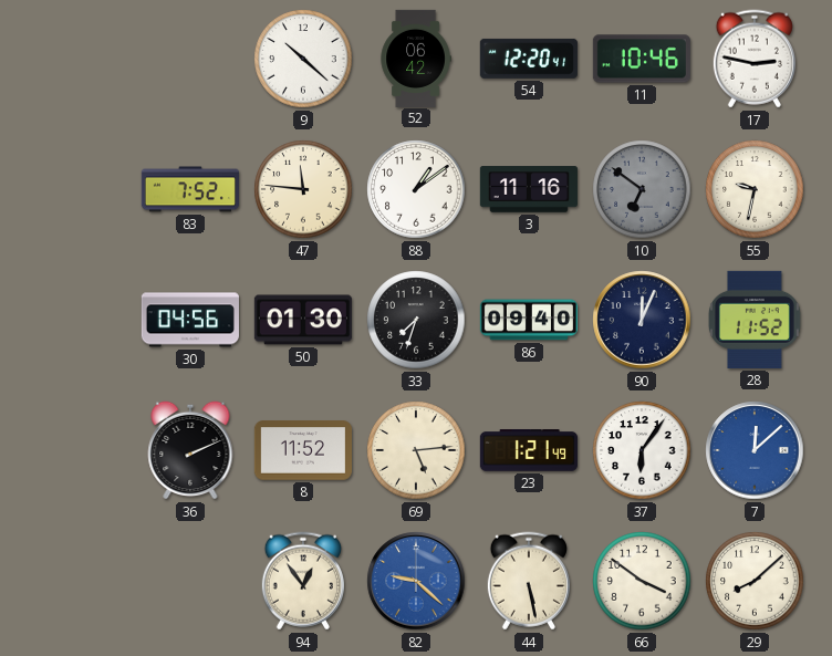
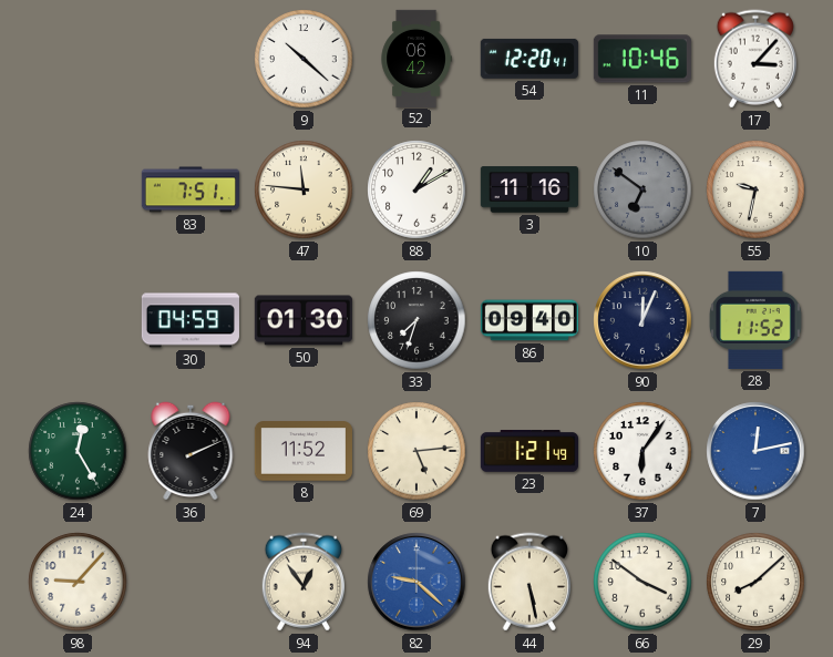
17: 2:47 -> 3:07 (755, 59)
83: 7:52 -> 7:51 (191, 189)
88: 1:09 -> 1:10 (416, 189)
30: 04:56 -> 04:59 (191, 320)
24: none -> 12:25 (78, 451)
7: 12:08 -> 12:13 (755, 451)
98: none -> 9:07 (78, 582)
